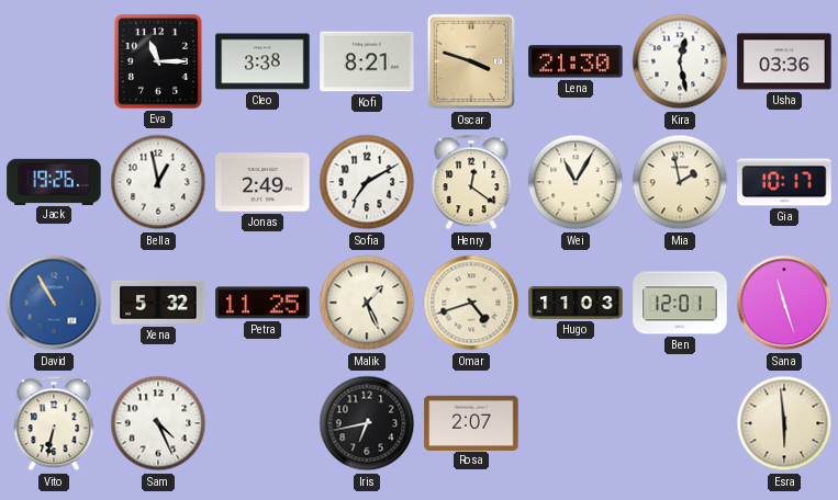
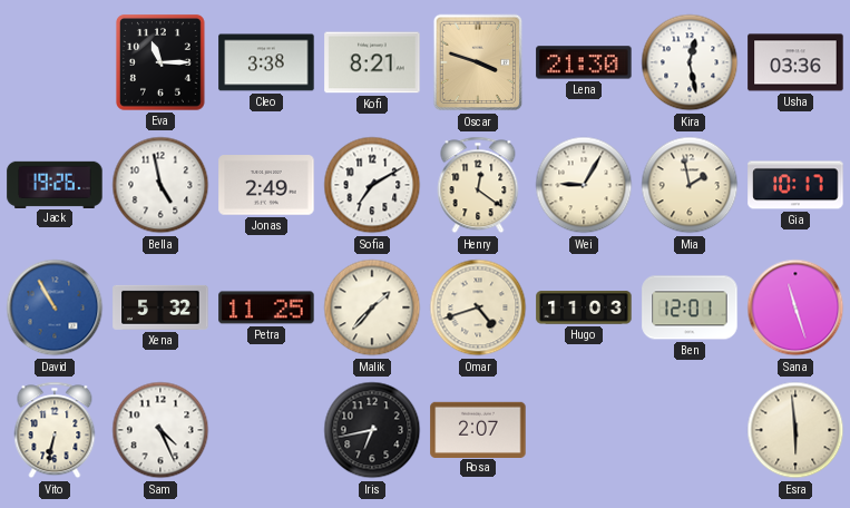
Bella: 12:58 -> 4:58 (160, 185)
Wei: 11:05 -> 9:05 (584, 185)
Malik: 1:26 -> 1:37 (372, 307)
